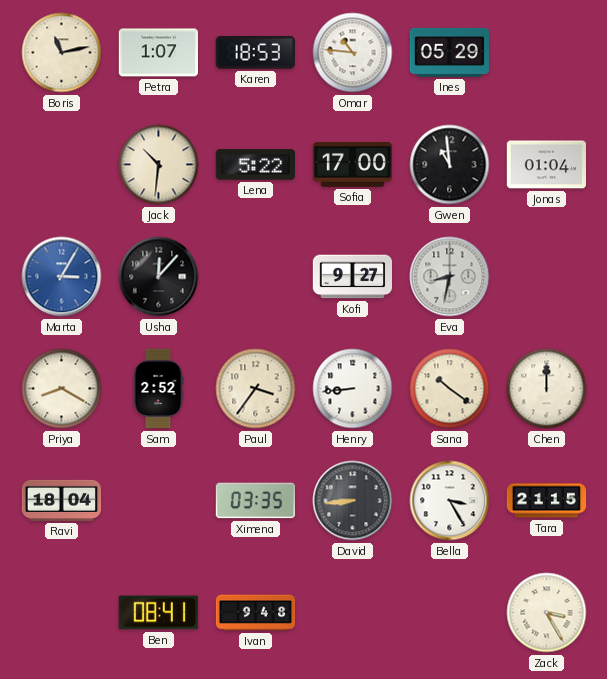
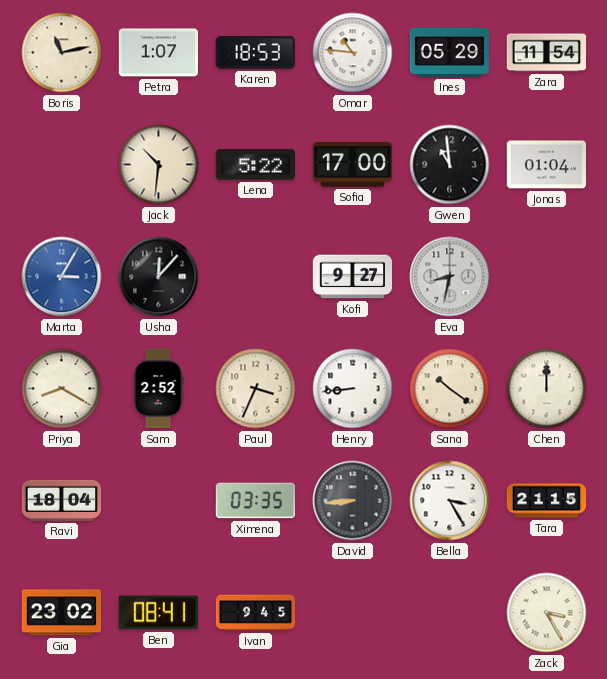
Zara: none -> 11:54 (547, 53)
Paul: 3:36 -> 3:34 (256, 389)
Gia: none -> 23:02 (62, 613)
Ivan: 9:48 -> 9:45 (256, 613)
